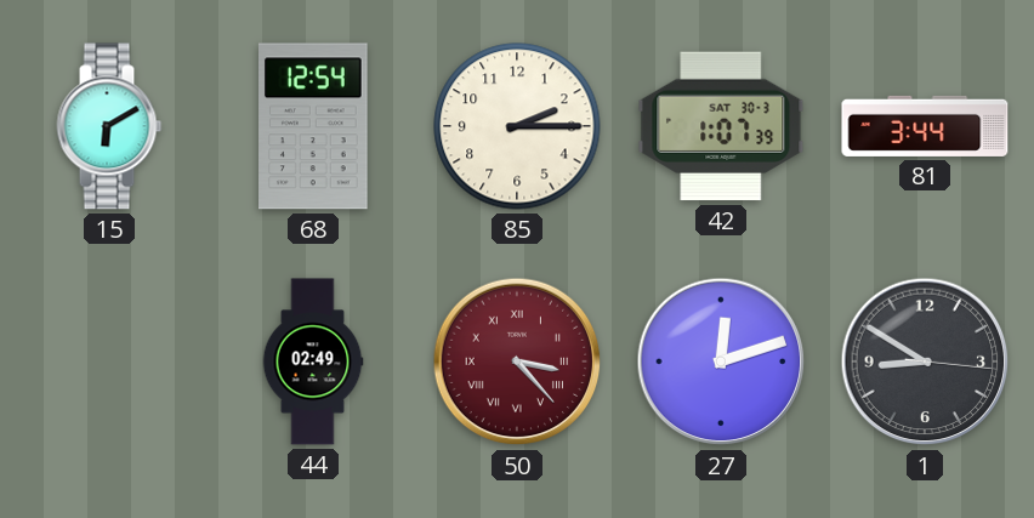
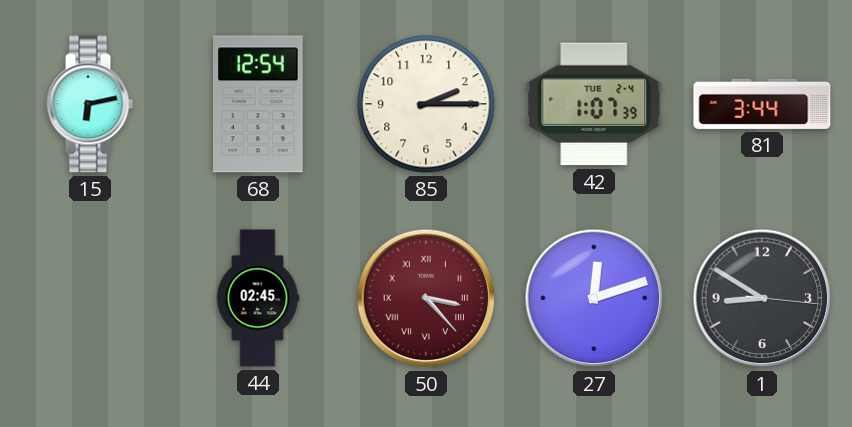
15: 6:10 -> 6:13 (90, 104)
42 date: SAT 30-3 -> TUE 2-4 (594, 104)
44: 02:49 -> 02:45 (258, 298)
